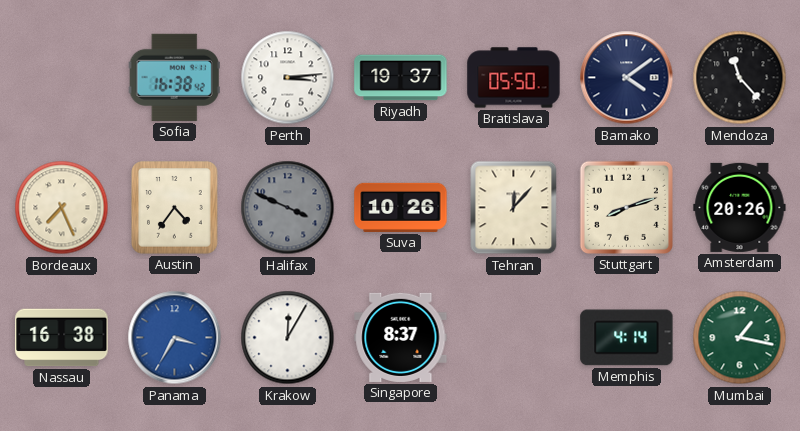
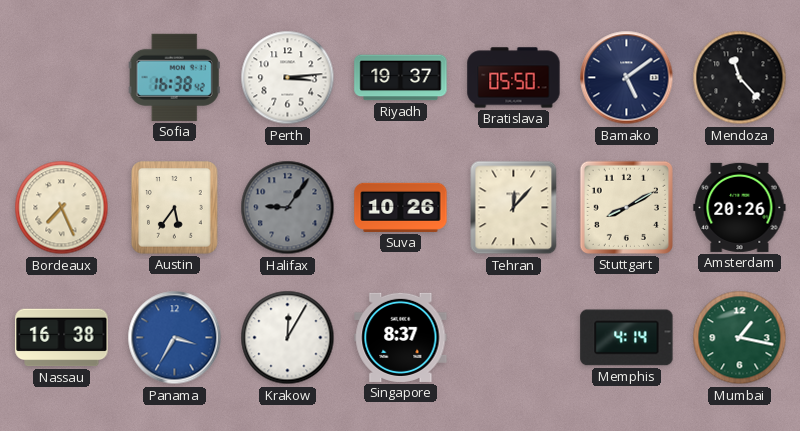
Bamako: 4:09 -> 5:09 (627, 78)
Austin: 4:36 -> 5:36 (175, 208)
Halifax: 3:49 -> 9:06 (288, 208)
Stuttgart: 8:12 -> 8:10 (626, 207)
